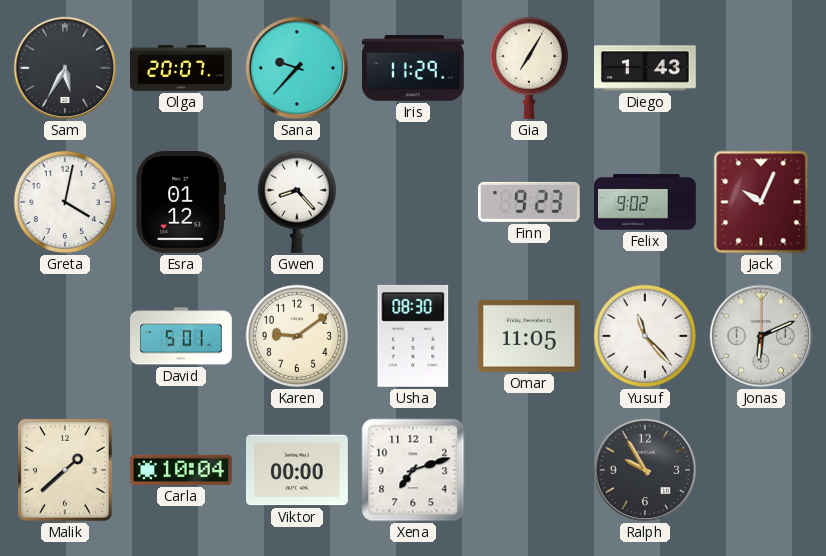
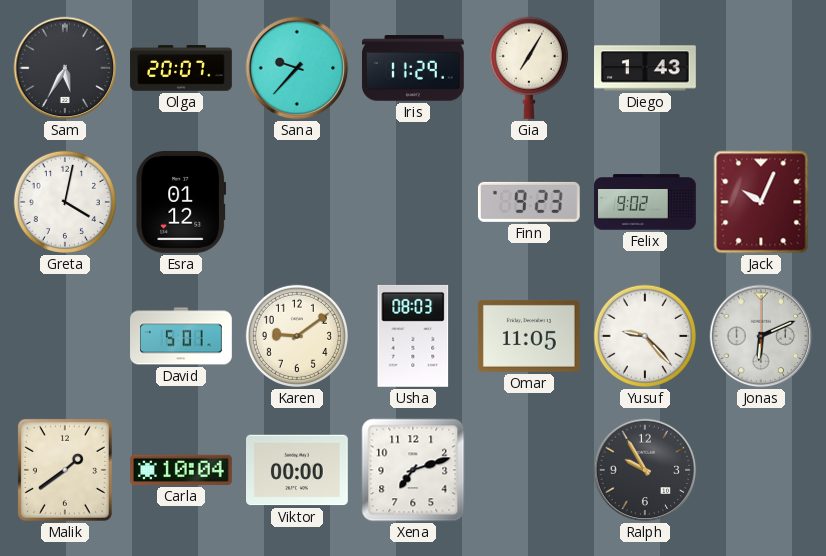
Gwen: 8:23 -> none (297, 202)
Usha: 08:30 -> 08:03 (413, 336)
Yusuf: 11:23 -> 9:23 (645, 336)
Malik: 1:38 -> 1:39 (65, 470)
